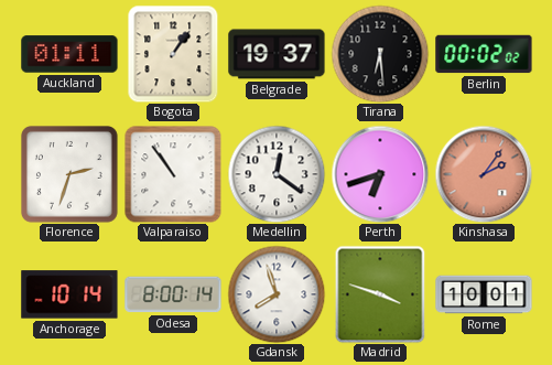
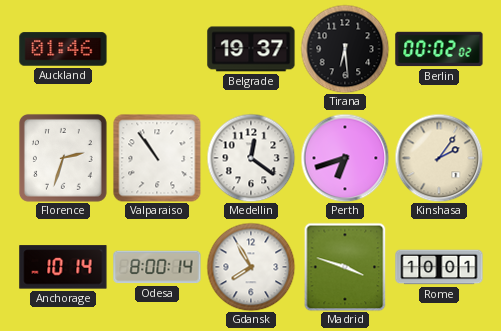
Auckland: 01:11 -> 01:46 (63, 49)
Bogota: 1:06 -> none (173, 54)
Kinshasa dial: salmon -> cream (439, 158)
Gdansk: 7:57 -> 7:55 (251, 267)
